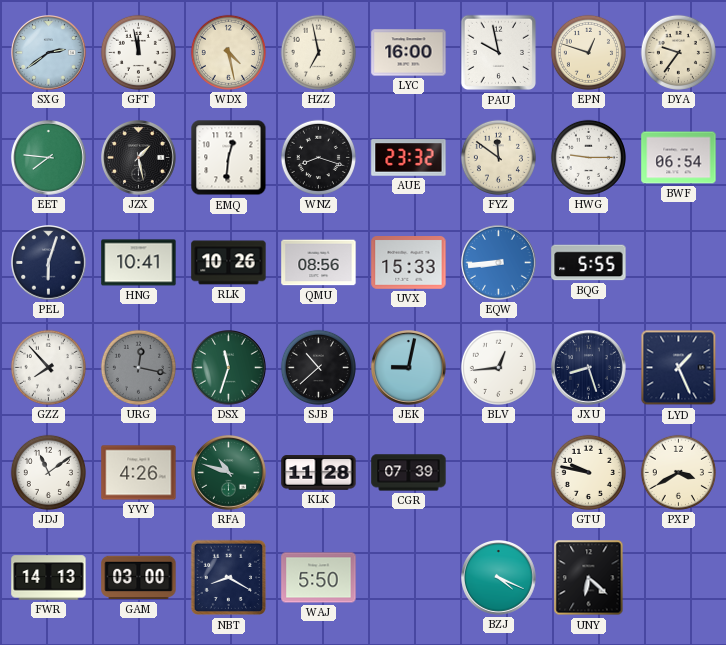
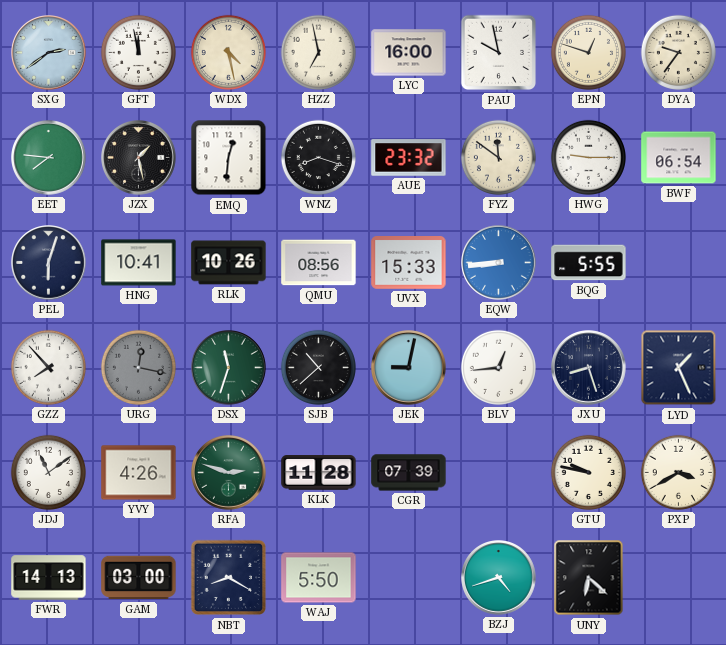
RFA: 10:48 -> 2:48 (229, 473)
BZJ: 4:19 -> 4:42 (499, 578)
